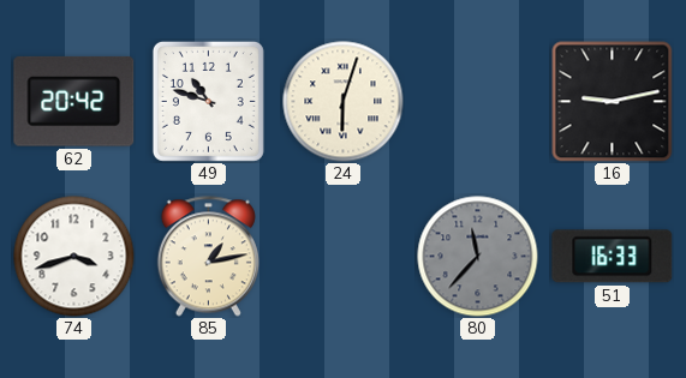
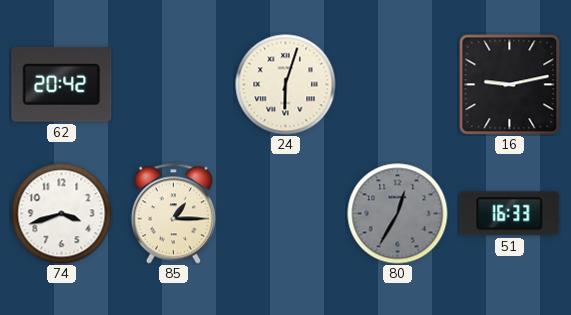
49: 10:48 -> none (208, 101)
85: 1:13 -> 1:15 (173, 214)
80: 11:37 -> 12:35 (398, 214)
